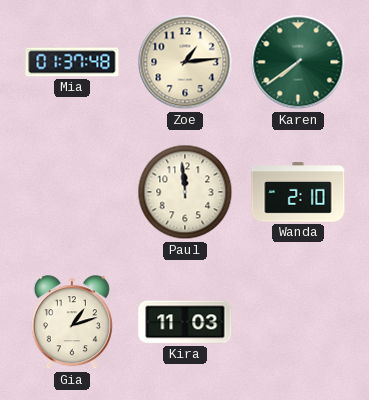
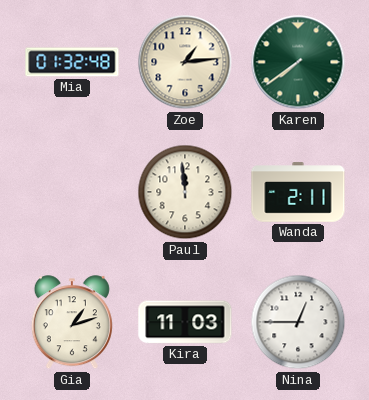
Mia: 01:37 -> 01:32 (72, 62)
Wanda: 2:10 -> 2:11 (298, 192)
Nina: none -> 12:45 (298, 322)
